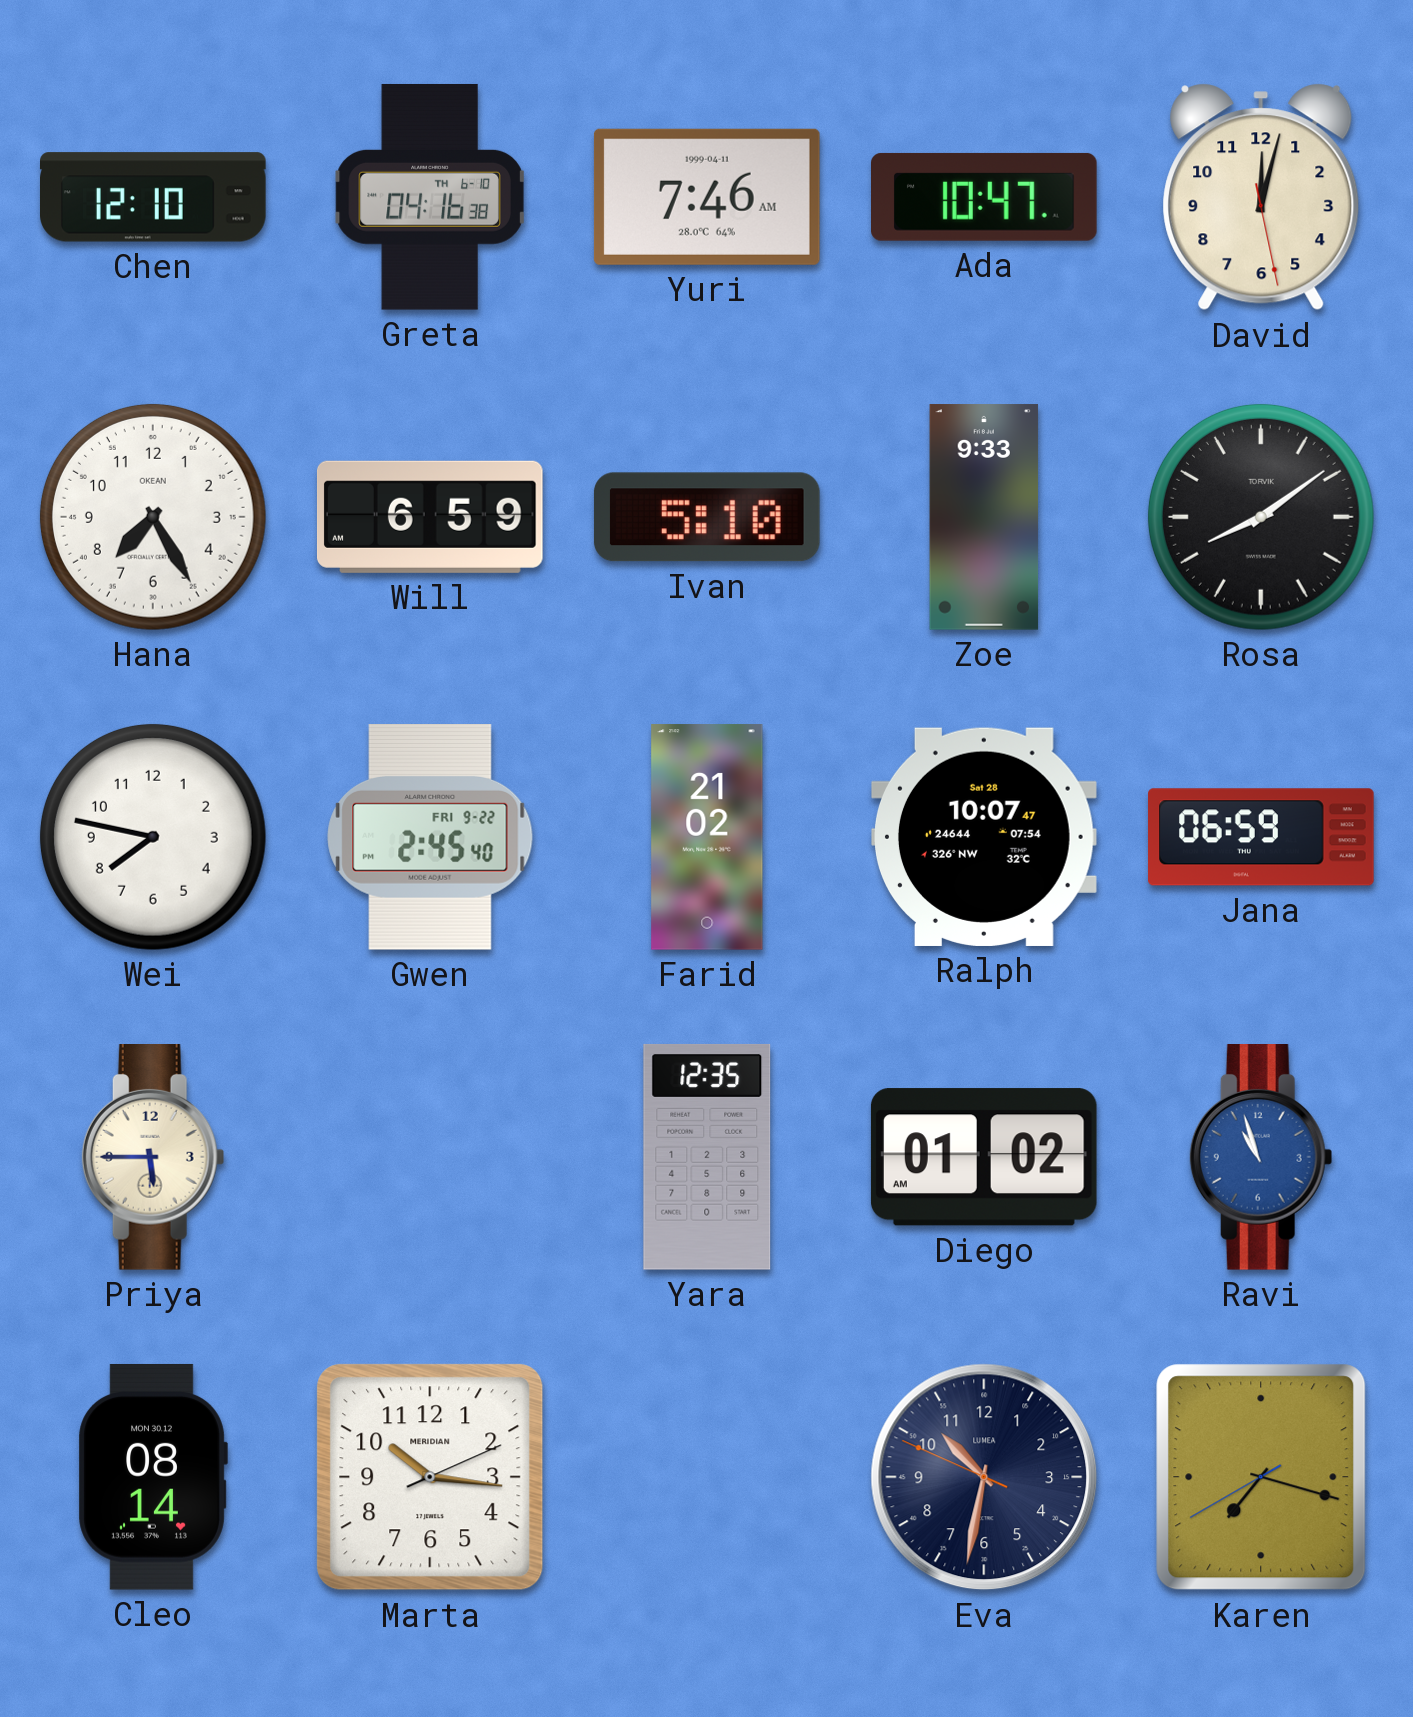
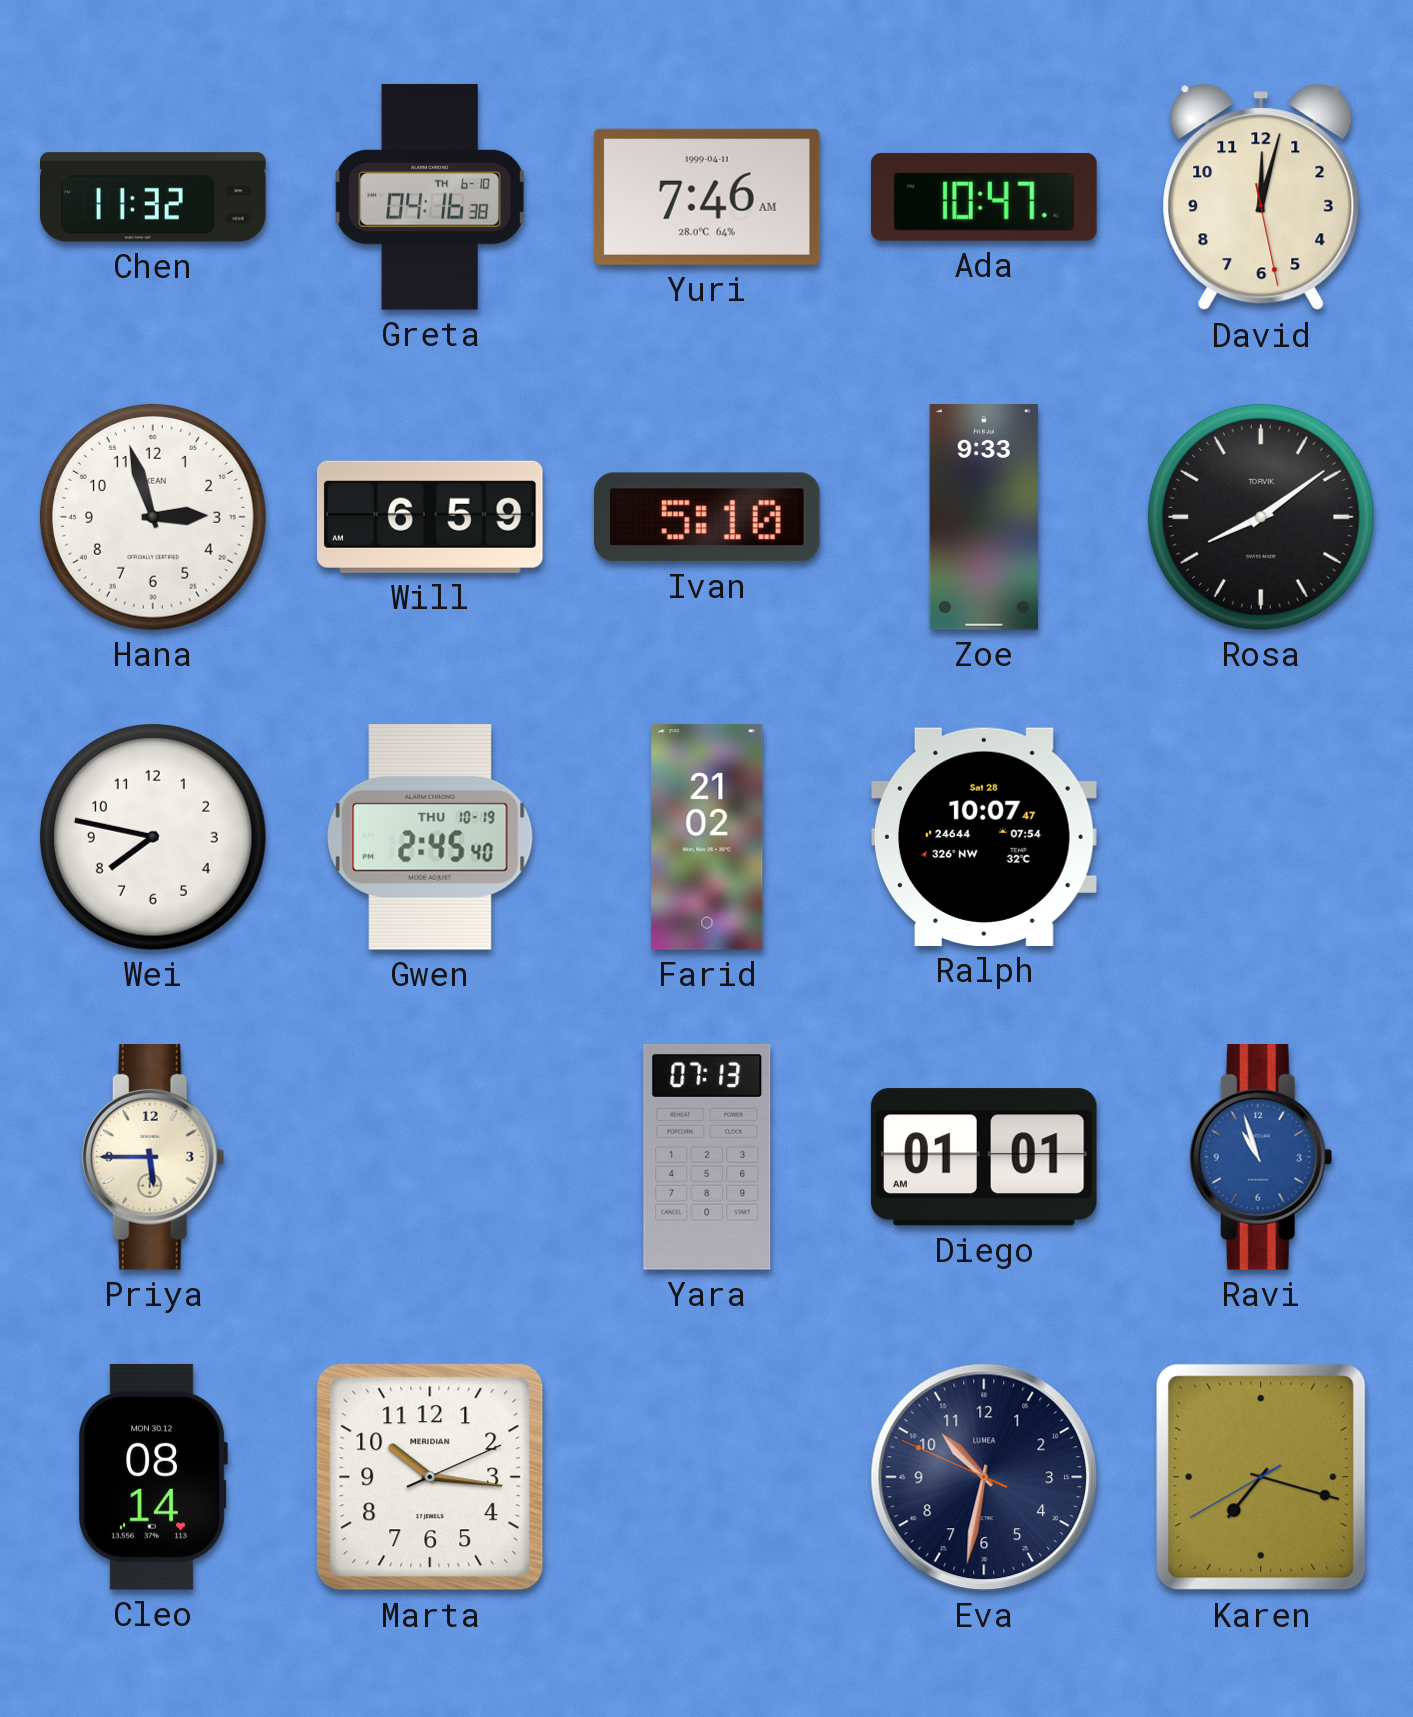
Chen: 12:10 -> 11:32 (153, 197)
Hana: 7:25 -> 2:57 (153, 517)
Gwen date: FRI 9-22 -> THU 10-19 (430, 838)
Jana: 06:59 -> none (1261, 837)
Yara: 12:35 -> 07:13 (707, 1157)
Diego: 01:02 -> 01:01 (984, 1157)
